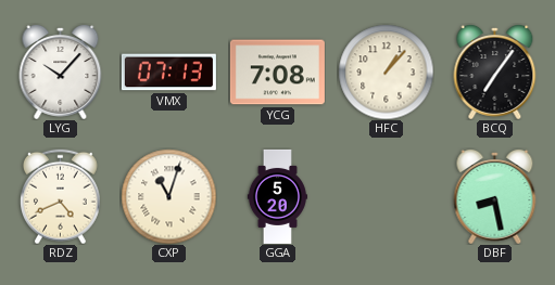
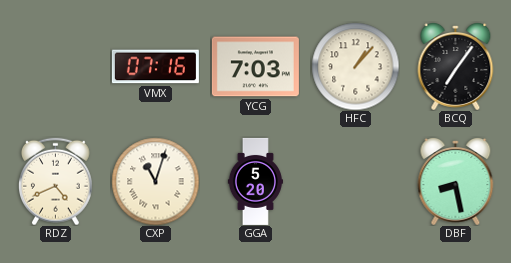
LYG: 10:07 -> none (61, 73)
VMX: 07:13 -> 07:16 (155, 67)
YCG: 7:08 -> 7:03 (255, 67)
